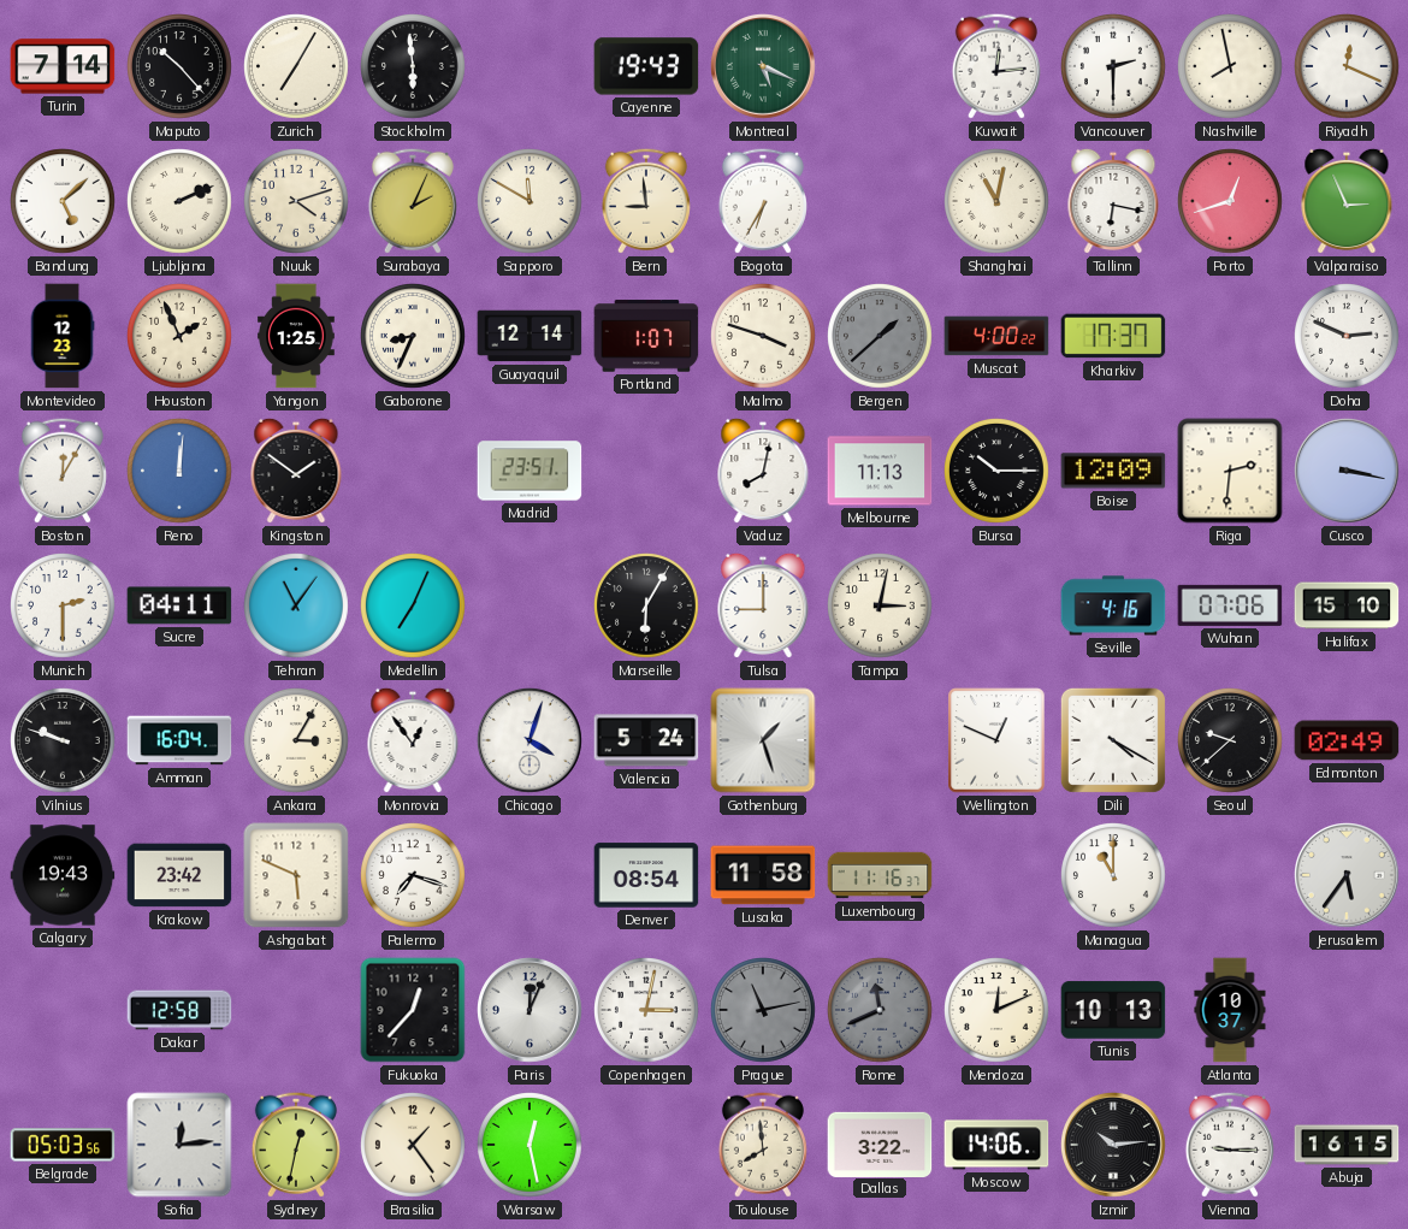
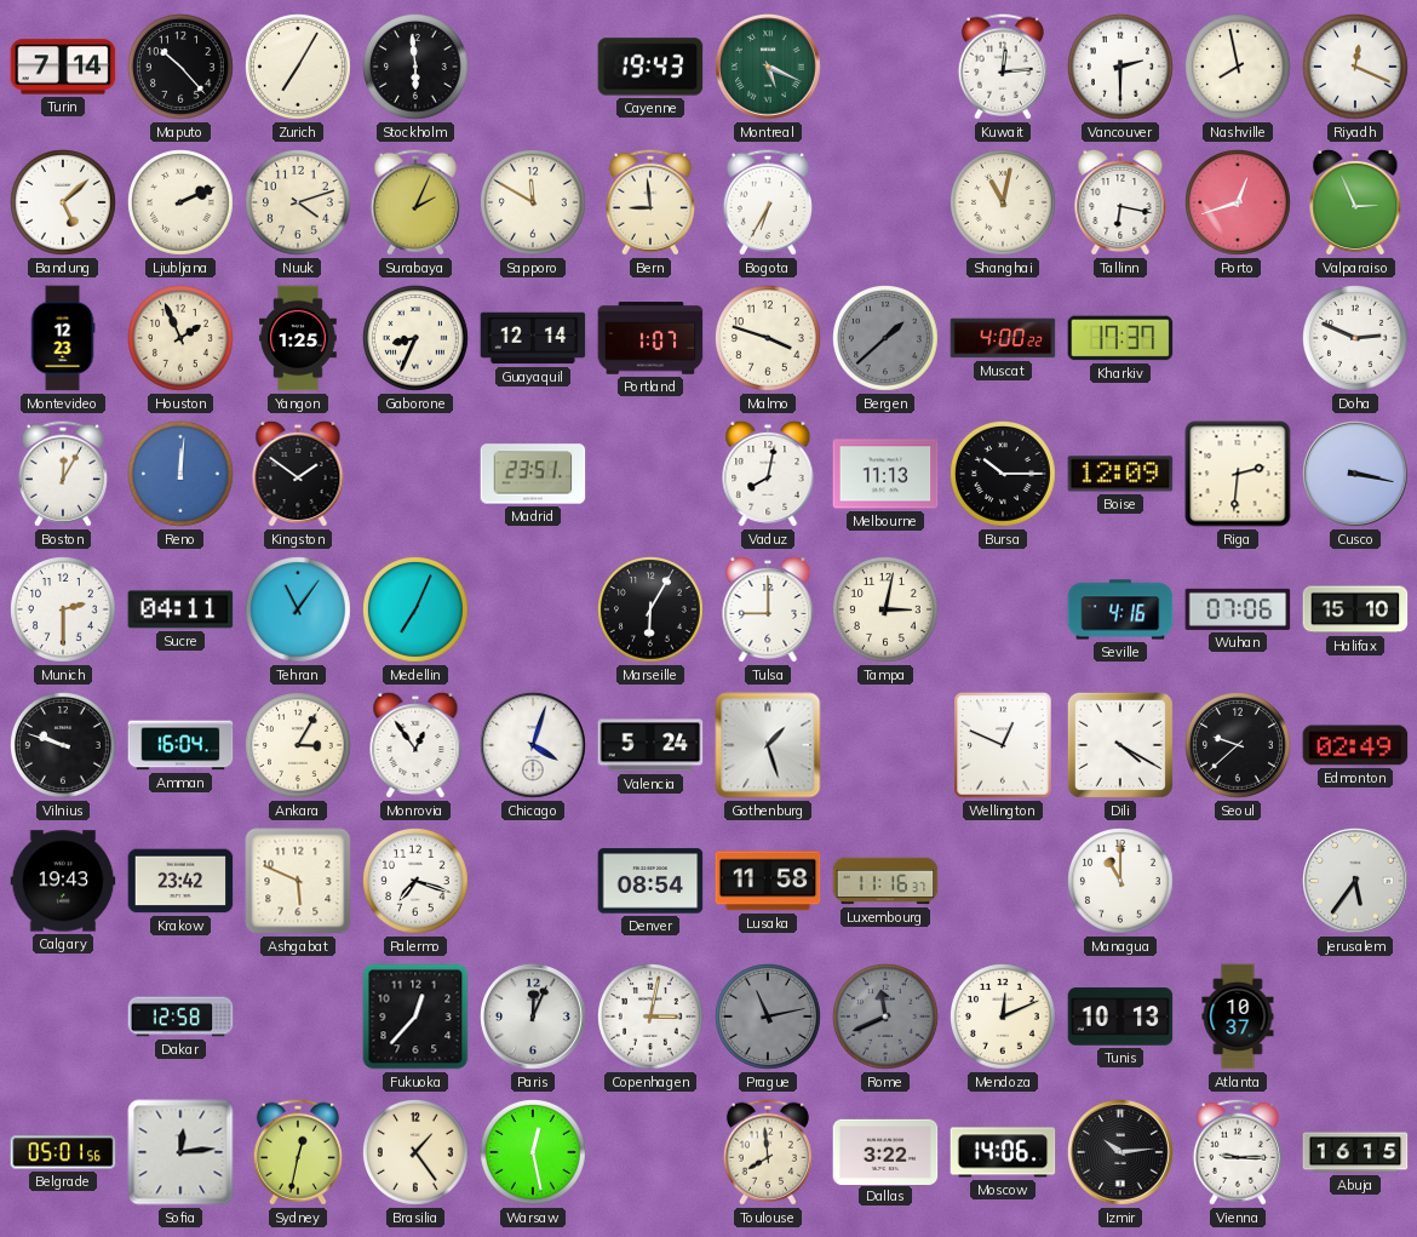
Belgrade: 05:03 -> 05:01 (63, 1152)
